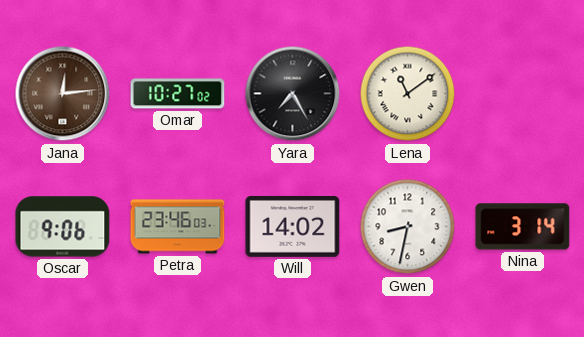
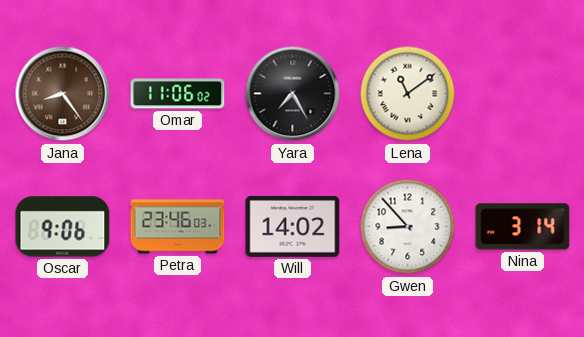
Jana: 12:14 -> 8:24 (63, 94)
Omar: 10:27 -> 11:06 (178, 94)
Gwen: 8:32 -> 8:53 (408, 227)
